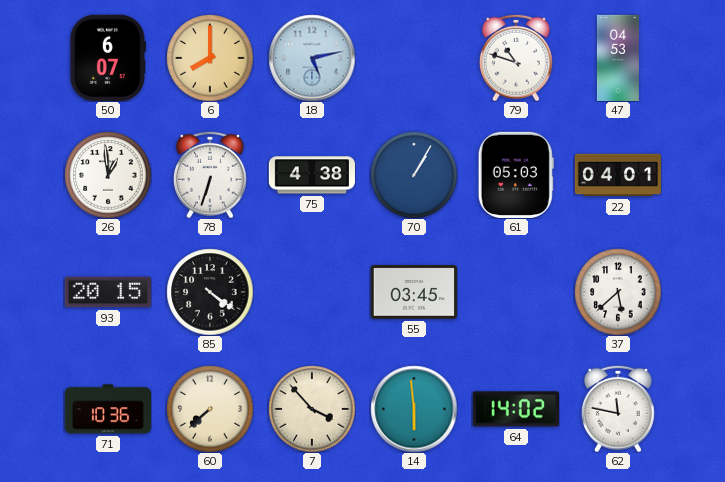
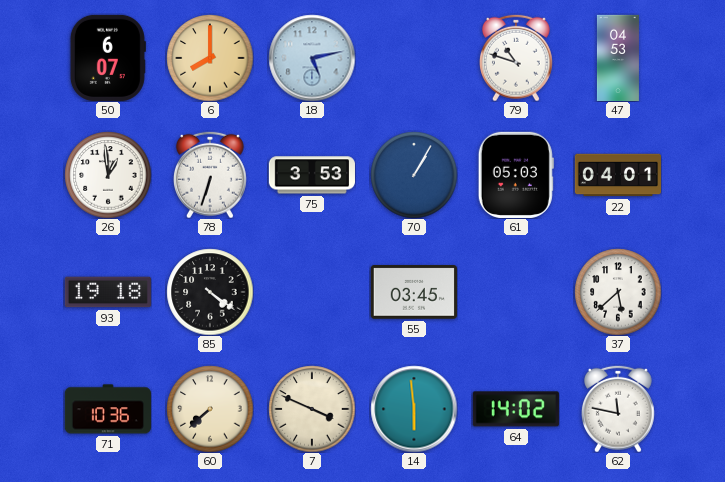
75: 4:38 -> 3:53 (312, 175)
93: 20:15 -> 19:18 (108, 292)
7: 3:53 -> 3:49 (312, 409)
